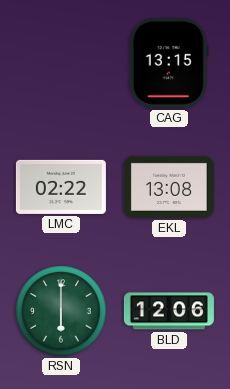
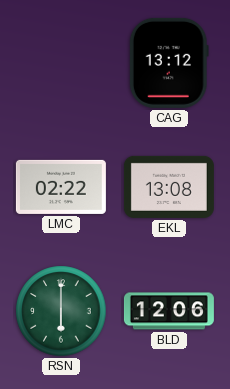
CAG: 13:15 -> 13:12 (169, 63)
